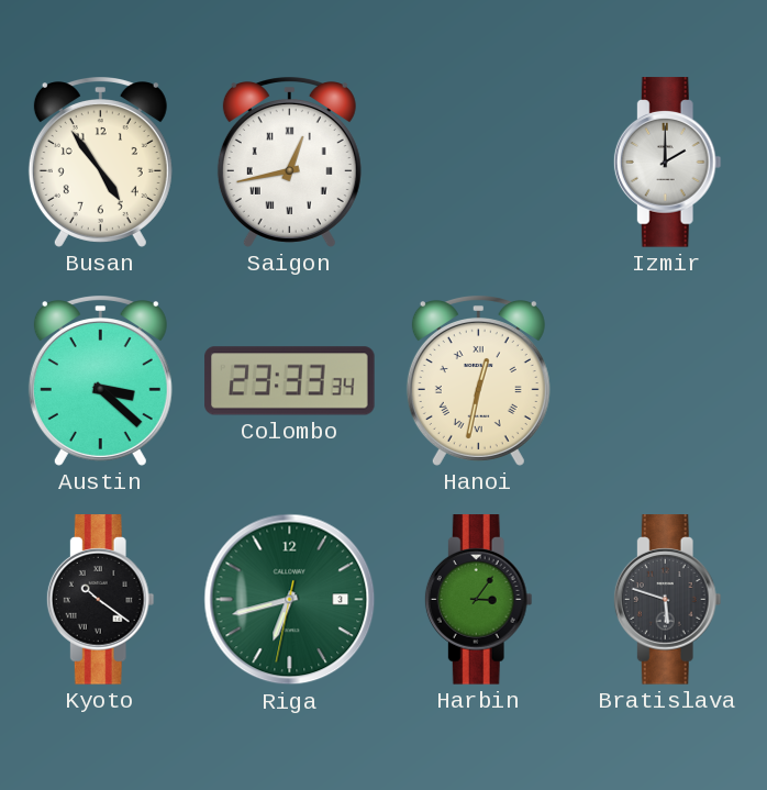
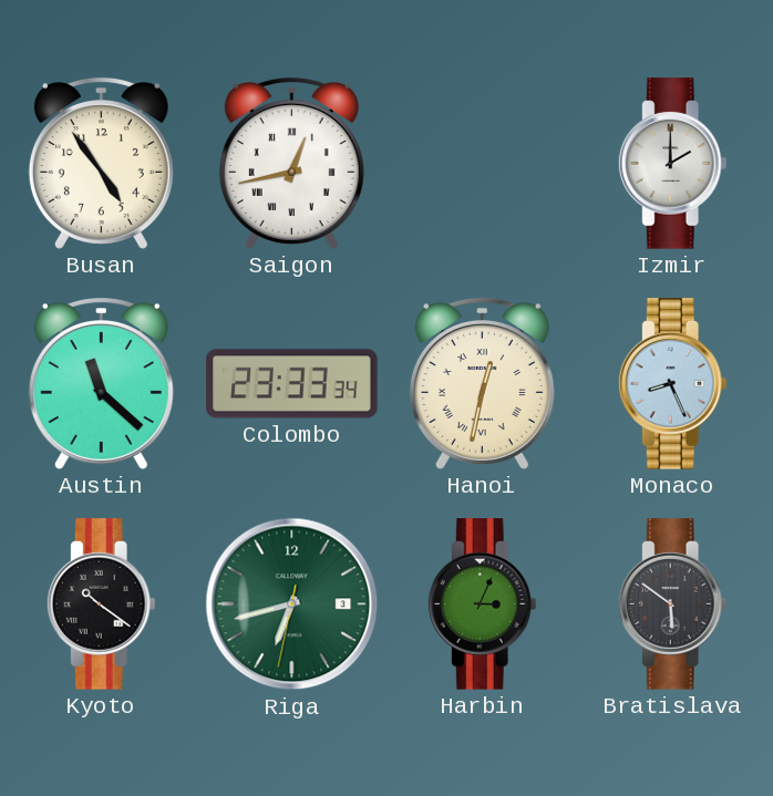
Austin: 3:22 -> 11:22 (101, 384)
Monaco: none -> 8:26 (672, 384)
Harbin: 3:06 -> 3:04 (482, 604)
Bratislava: 5:48 -> 5:51 (672, 604)
